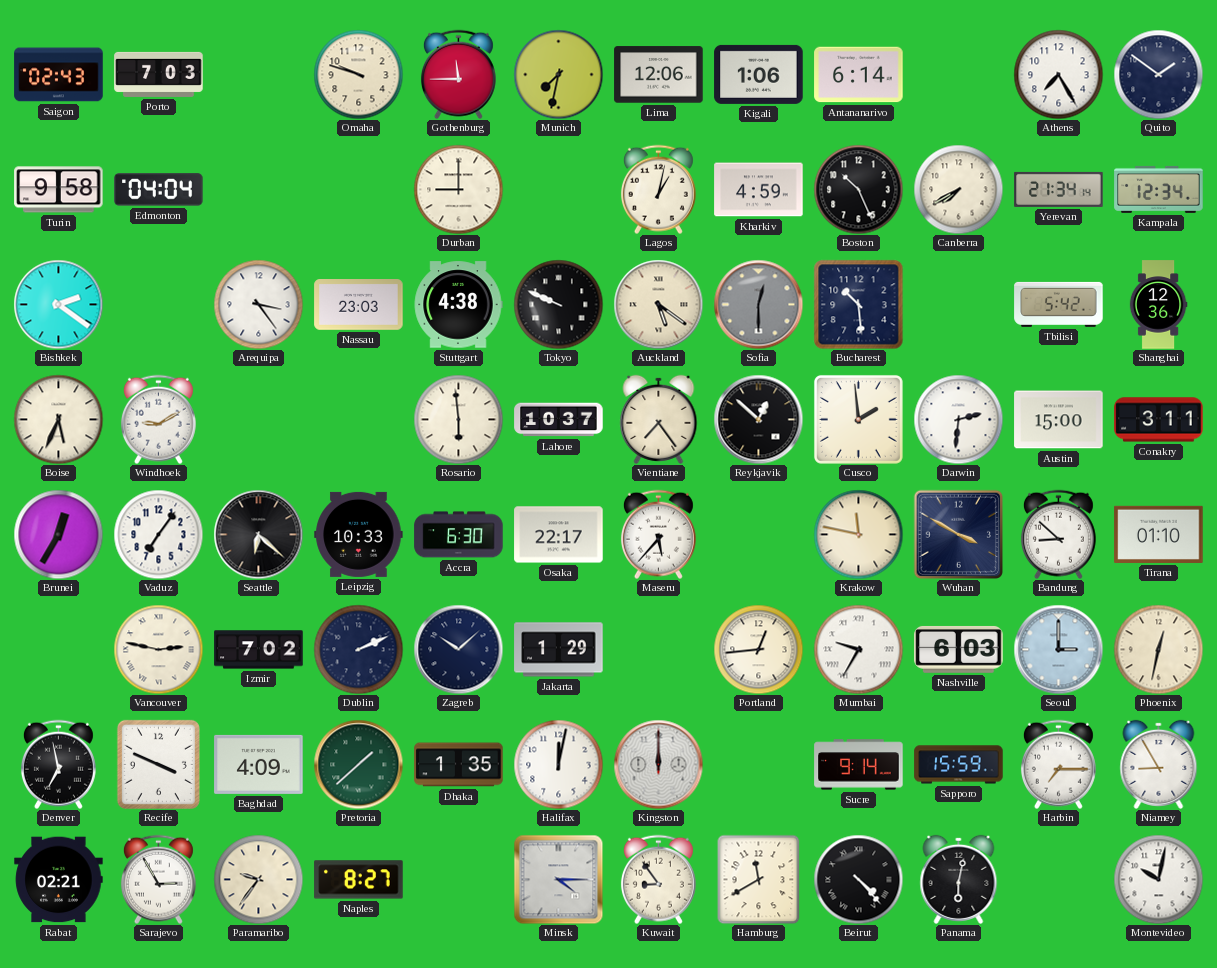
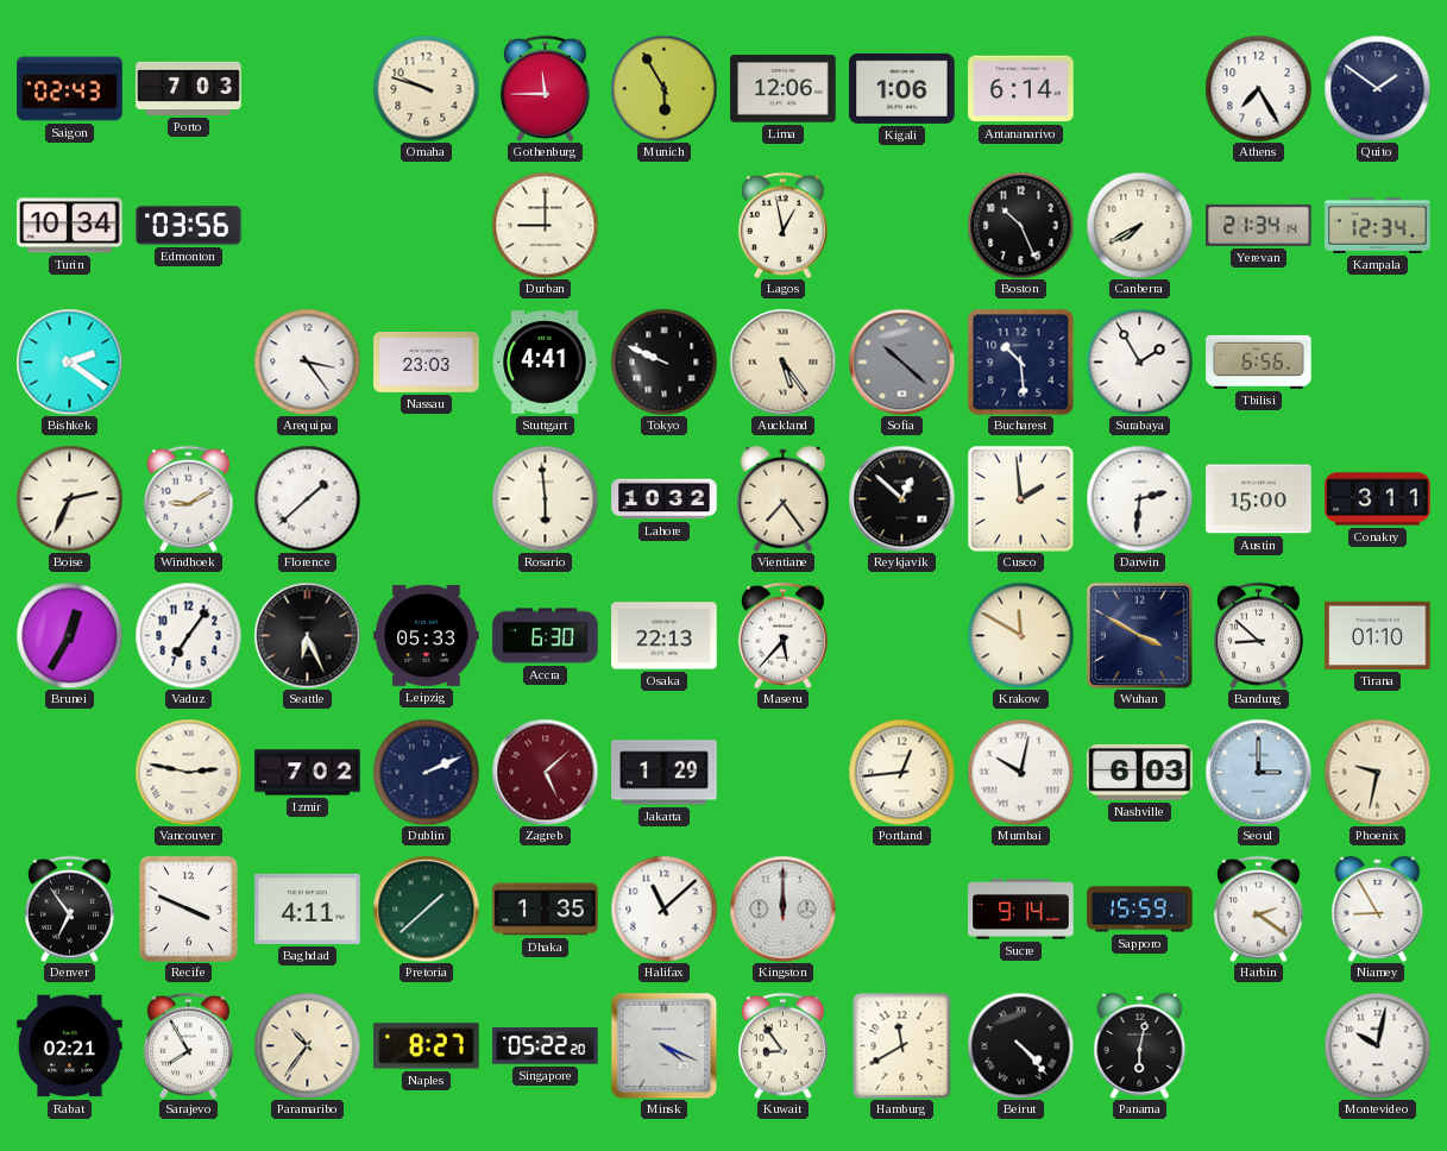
Munich: 7:32 -> 5:55 (663, 88)
Turin: 9:58 -> 10:34 (70, 226)
Edmonton: 04:04 -> 03:56 (189, 226)
Lagos: 1:02 -> 12:58 (782, 225)
Kharkiv: 4:59 -> none (759, 190)
Stuttgart: 4:38 -> 4:41 (545, 363)
Auckland: 5:21 -> 5:24 (782, 361)
Sofia: 12:30 -> 10:22 (901, 361)
Surabaya: none -> 1:55 (1139, 361)
Tbilisi: 5:42 -> 6:56 (1259, 361)
Shanghai: 12:36 -> none (1158, 305)
Boise: 5:34 -> 2:34 (69, 498)
Florence: none -> 1:38 (307, 498)
Lahore: 10:37 -> 10:32 (665, 499)
Seattle: 6:22 -> 6:26 (307, 635)
Leipzig: 10:33 -> 05:33 (427, 635)
Osaka: 22:17 -> 22:13 (665, 636)
Krakow: 11:47 -> 11:50 (1020, 635)
Zagreb: 10:08 -> 5:08 (545, 772)
Zagreb dial: navy -> burgundy (545, 772)
Mumbai: 9:35 -> 10:02 (1020, 772)
Phoenix: 12:32 -> 9:32 (1377, 772)
Denver: 6:58 -> 6:54 (69, 908)
Baghdad: 4:09 -> 4:11 (308, 908)
Halifax: 12:02 -> 11:08 (663, 908)
Harbin: 7:15 -> 2:21 (1258, 908)
Sarajevo: 2:55 -> 7:55 (188, 1045)
Paramaribo: 9:36 -> 10:36 (307, 1045)
Singapore: none -> 05:22 (546, 1046)
Minsk: 4:15 -> 4:19 (663, 1045)
